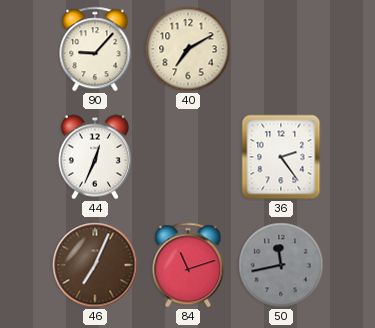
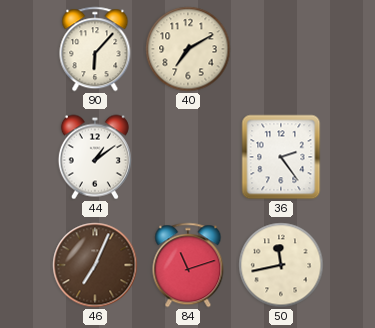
90: 9:07 -> 6:07 (95, 49)
44: 12:34 -> 1:09 (95, 157)
50 dial: grey -> cream (281, 265)
